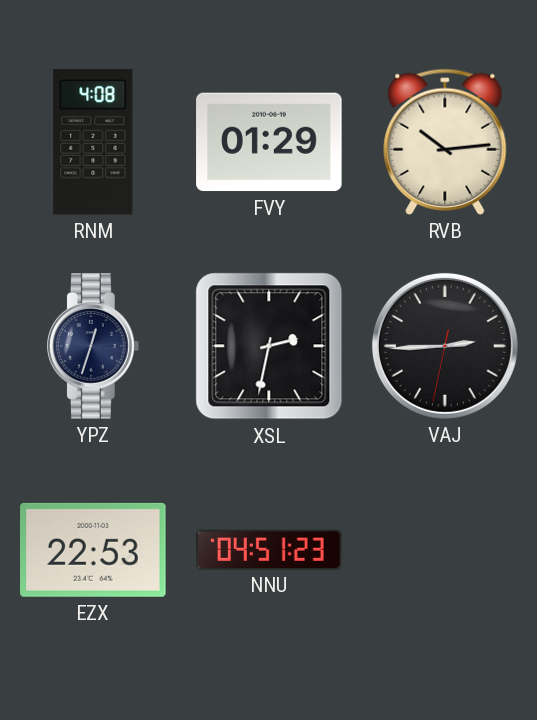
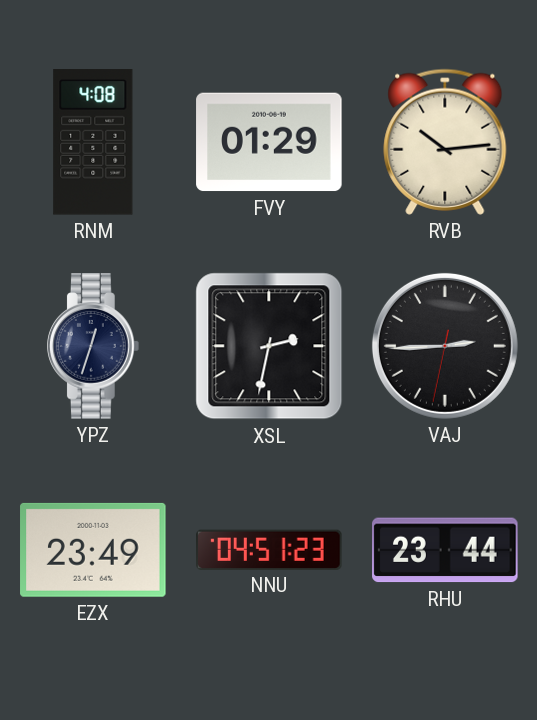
EZX: 22:53 -> 23:49 (93, 550)
RHU: none -> 23:44 (445, 550)
